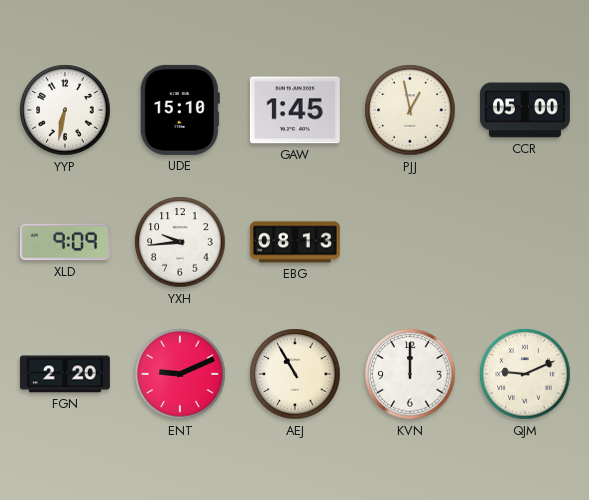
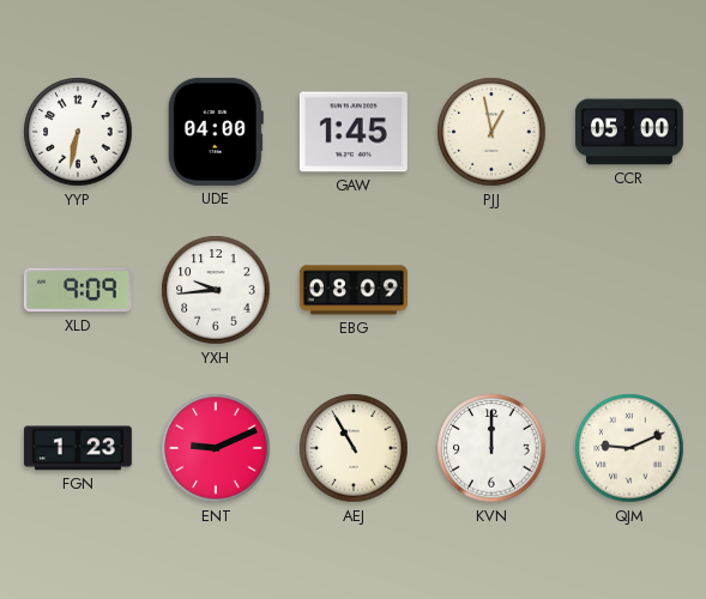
UDE: 15:10 -> 04:00 (216, 132)
EBG: 08:13 -> 08:09 (354, 290)
FGN: 2:20 -> 1:23 (78, 448)
